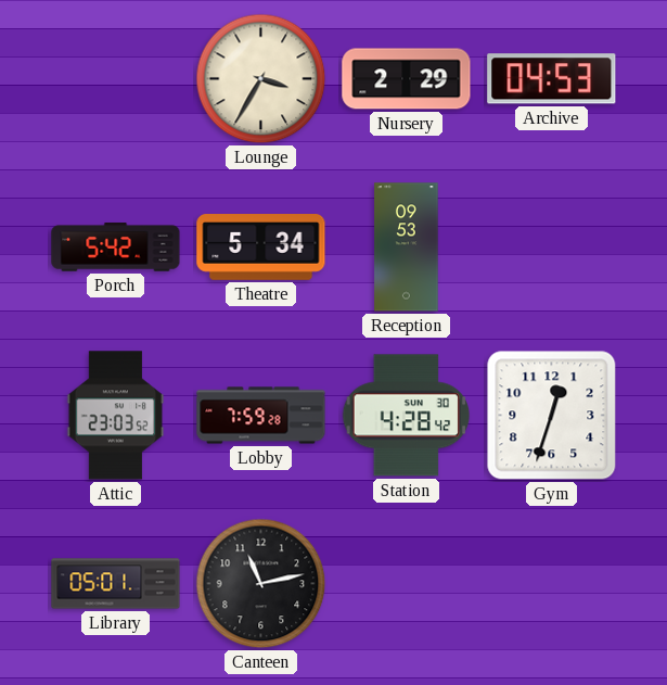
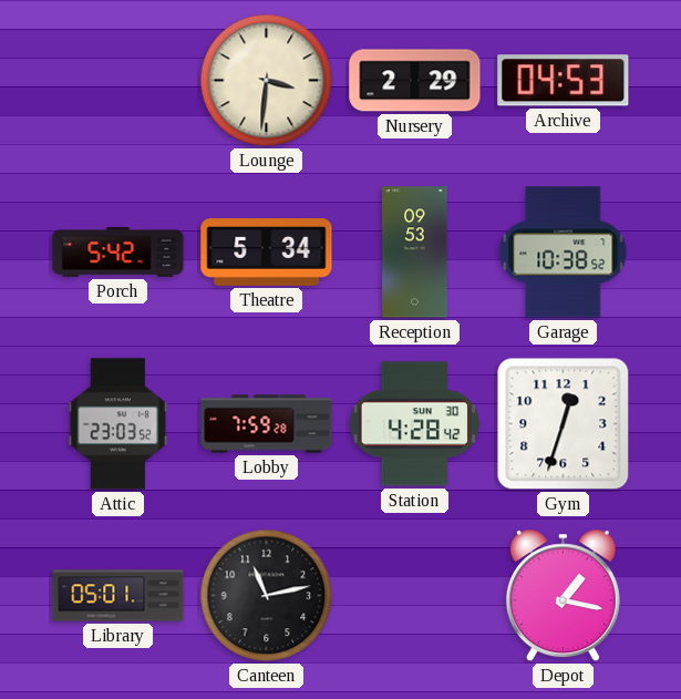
Lounge: 3:35 -> 3:31 (267, 81)
Garage: none -> 10:38 (564, 253)
Depot: none -> 1:17 (563, 596)
